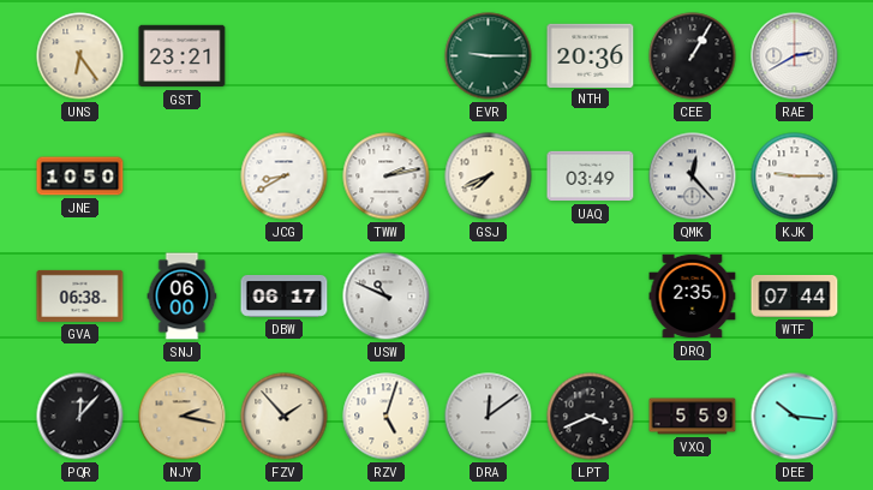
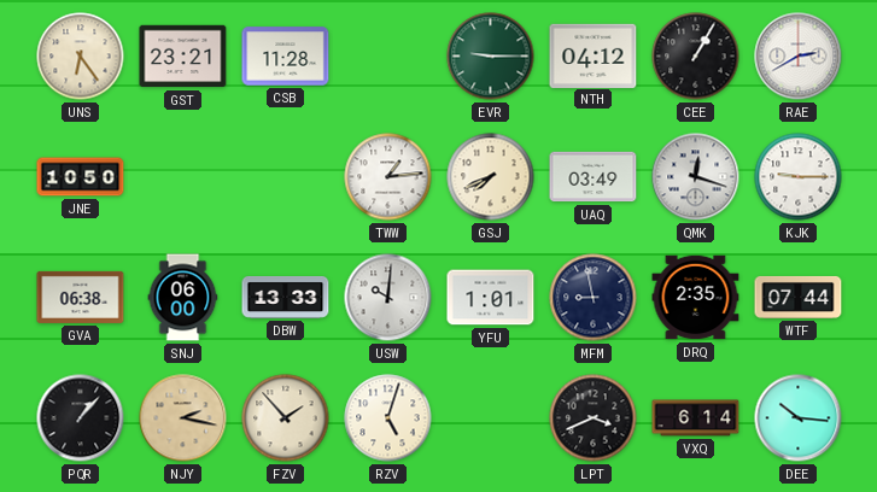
CSB: none -> 11:28 (286, 57)
NTH: 20:36 -> 04:12 (594, 55)
JCG: 8:40 -> none (285, 177)
TWW: 2:13 -> 1:14 (388, 177)
QMK: 12:23 -> 12:18 (696, 177)
DBW: 06:17 -> 13:33 (286, 298)
USW: 10:49 -> 10:01 (388, 298)
YFU: none -> 1:01 (491, 298)
MFM: none -> 8:58 (594, 298)
PQR: 12:07 -> 1:07 (81, 418)
DRA: 12:09 -> none (489, 417)
VXQ: 5:59 -> 6:14 (696, 418)
